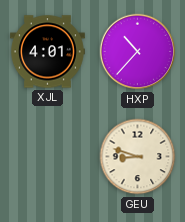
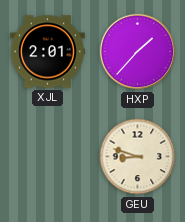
XJL: 4:01 -> 2:01 (48, 52)
HXP: 10:37 -> 1:37 (138, 52)
